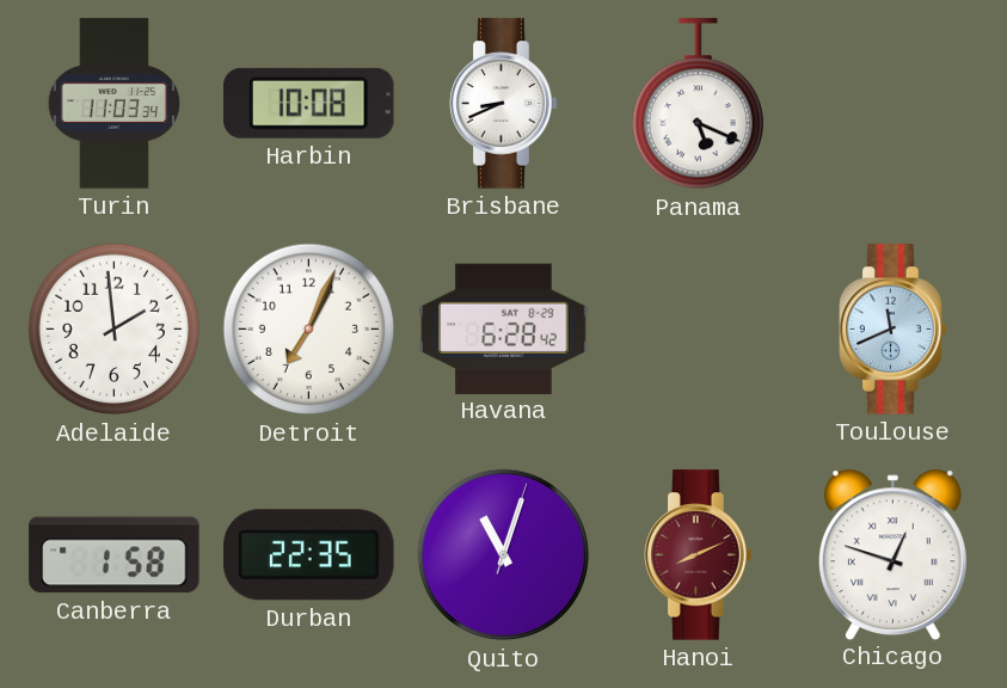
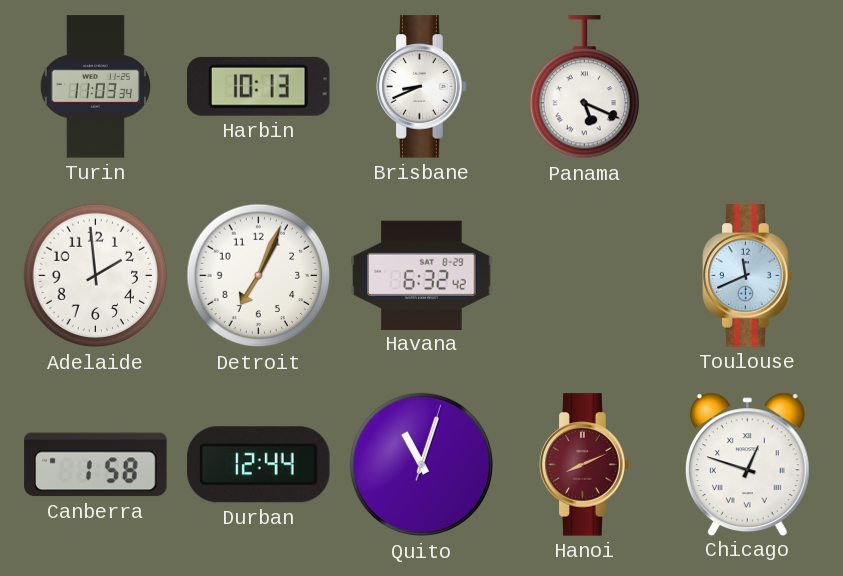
Harbin: 10:08 -> 10:13 (259, 86)
Havana: 6:28 -> 6:32 (422, 275)
Durban: 22:35 -> 12:44 (259, 465)
